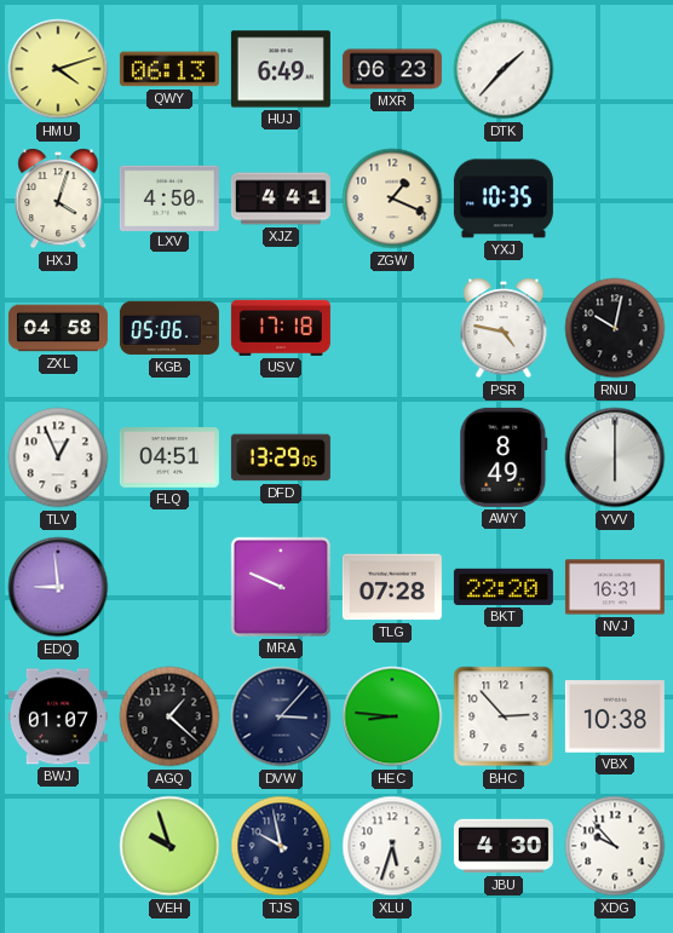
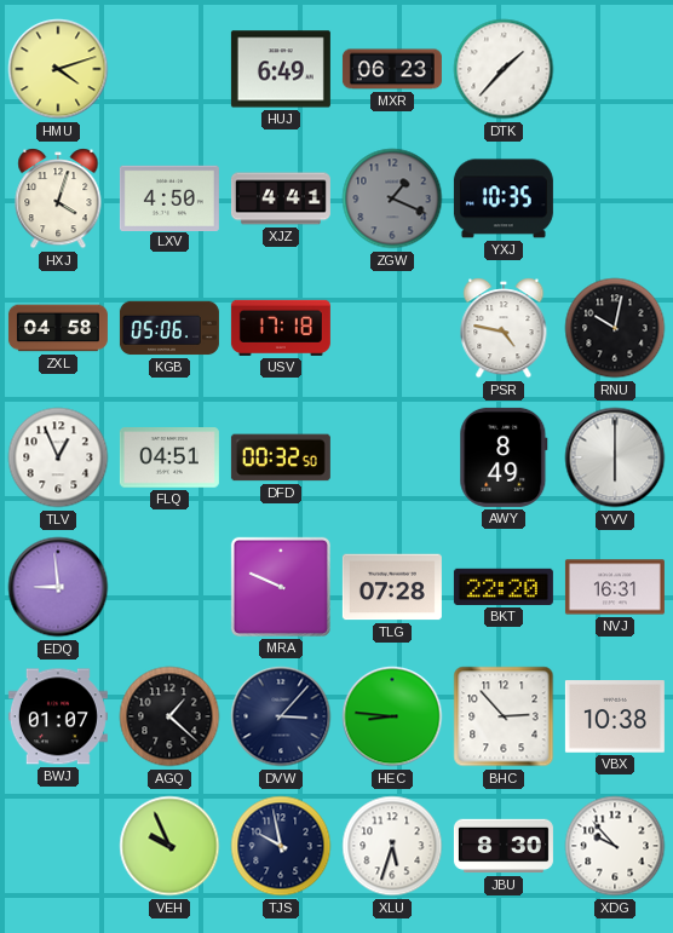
QWY: 06:13 -> none (169, 69)
ZGW dial: cream -> grey (392, 198)
DFD: 13:29 -> 00:32 (281, 457)
VEH: 9:57 -> 9:56 (169, 846)
JBU: 4:30 -> 8:30 (504, 846)
